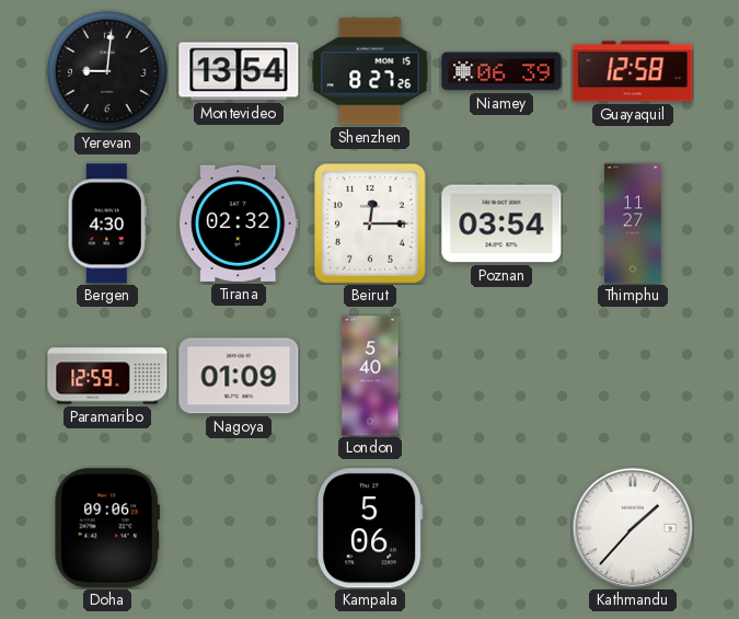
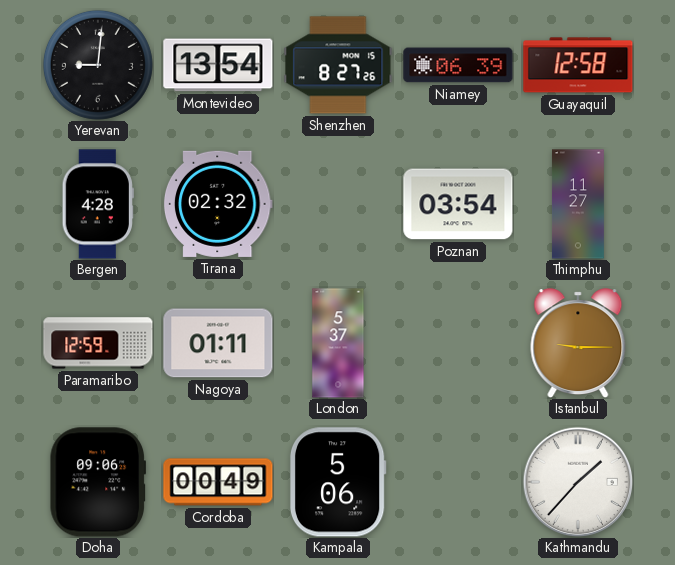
Bergen: 4:30 -> 4:28 (98, 204)
Beirut: 12:15 -> none (371, 225)
Nagoya: 01:09 -> 01:11 (218, 343)
London: 5:40 -> 5:37 (338, 343)
Istanbul: none -> 9:15 (578, 343)
Cordoba: none -> 00:49 (218, 482)
